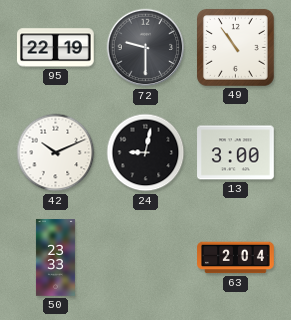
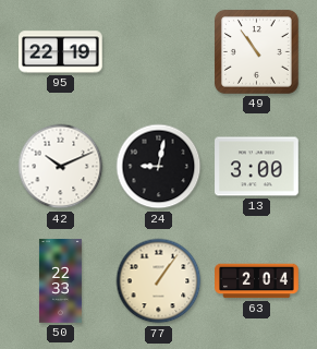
72: 9:30 -> none (146, 48)
50: 23:33 -> 22:33 (60, 281)
77: none -> 1:06 (159, 281)
